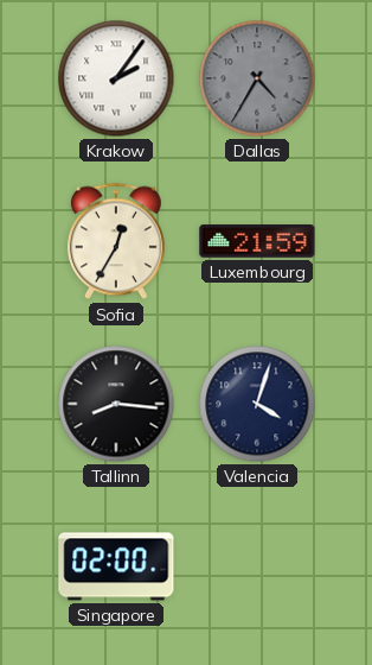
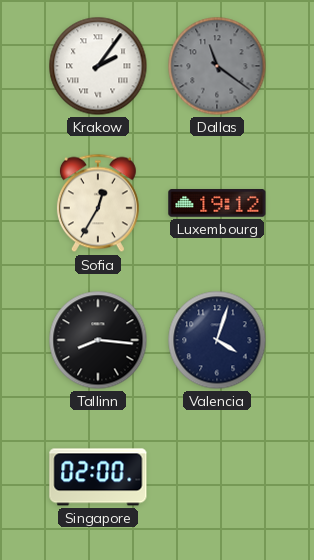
Dallas: 4:35 -> 11:21 (217, 66)
Luxembourg: 21:59 -> 19:12 (217, 203)
